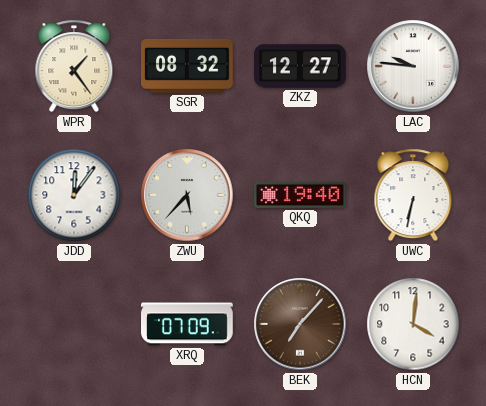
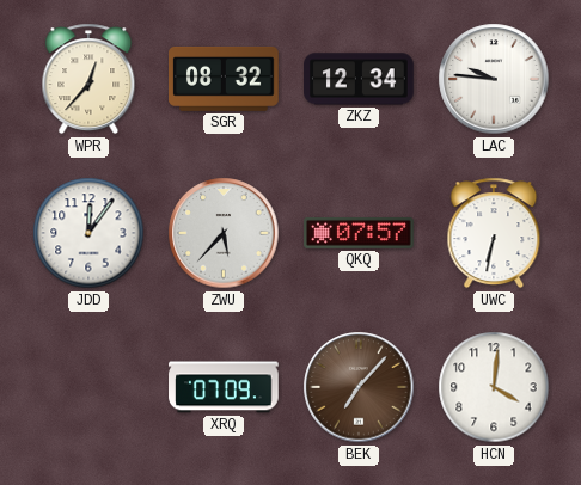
WPR: 1:24 -> 12:37 (88, 79)
ZKZ: 12:27 -> 12:34 (360, 79)
QKQ: 19:40 -> 07:57 (359, 234)
